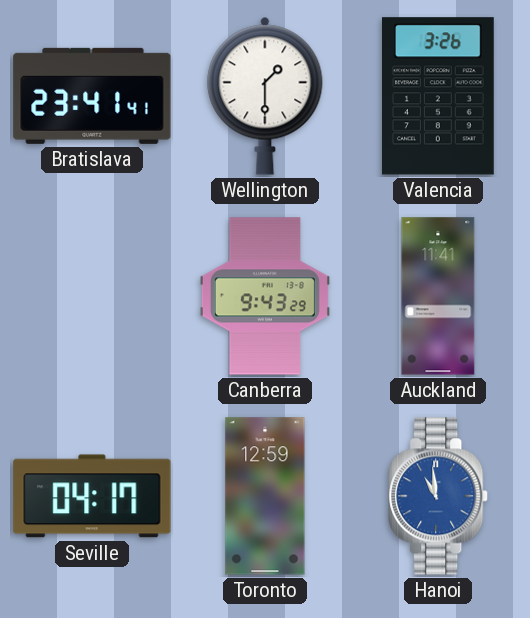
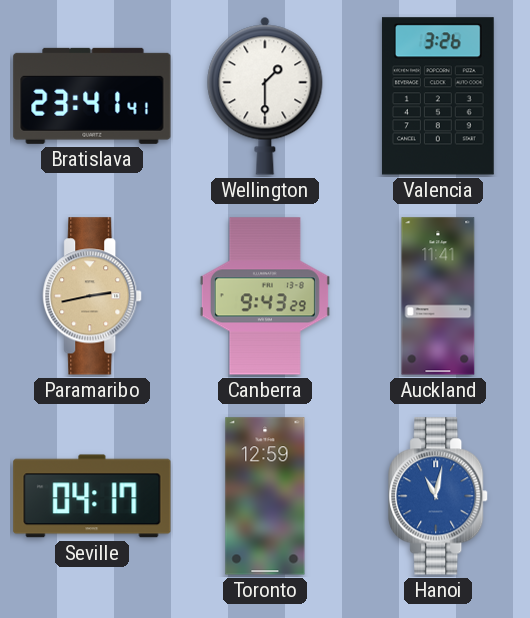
Paramaribo: none -> 2:43 (93, 296)
Hanoi: 10:59 -> 11:02 (439, 496)
